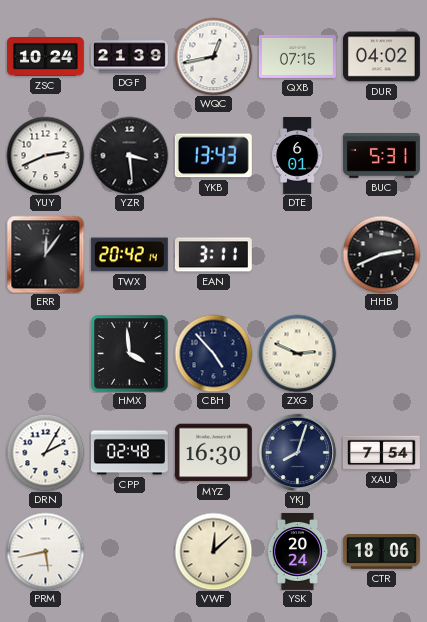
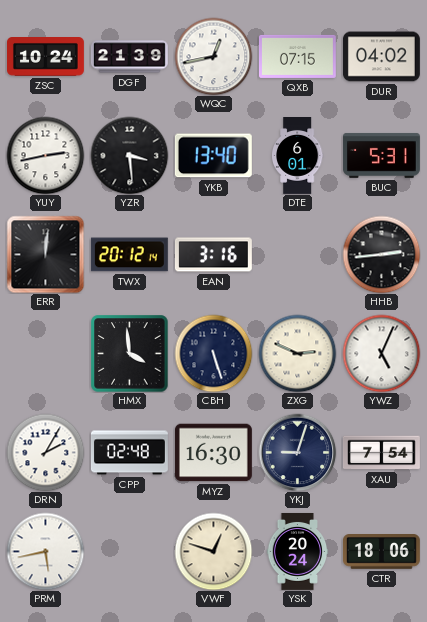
YUY: 2:41 -> 2:43 (45, 155)
YKB: 13:43 -> 13:40 (213, 156)
ERR: 12:06 -> 12:01 (45, 254)
TWX: 20:42 -> 20:12 (129, 255)
EAN: 3:11 -> 3:16 (213, 255)
HHB: 2:41 -> 2:44 (381, 254)
CBH: 4:53 -> 5:27 (213, 353)
YWZ: none -> 5:04 (381, 353)
YKJ: 8:03 -> 9:03 (297, 452)
VWF: 12:08 -> 12:48 (213, 551)
